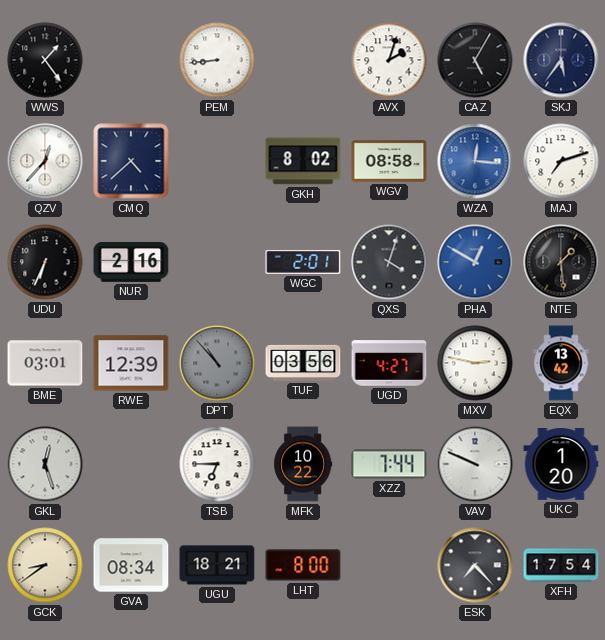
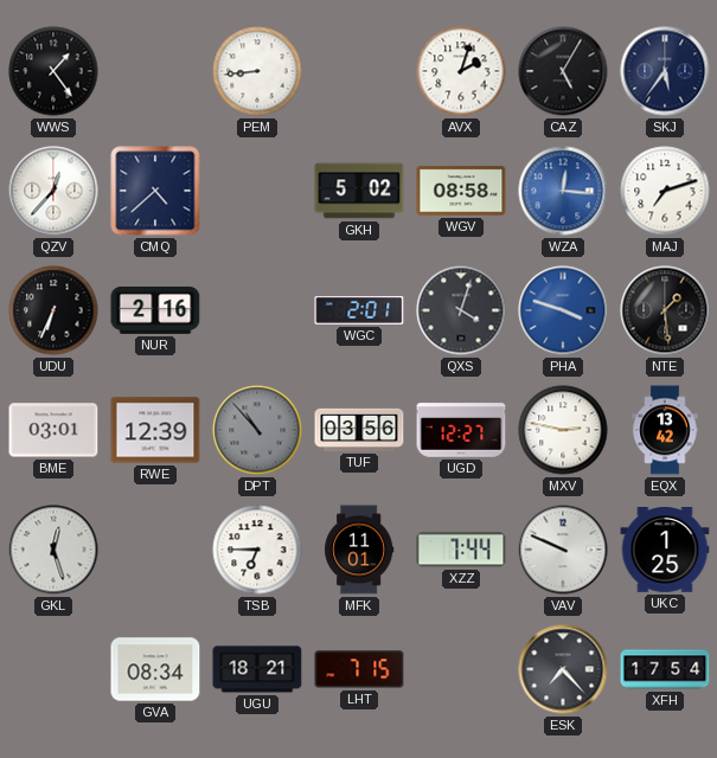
GKH: 8:02 -> 5:02 (359, 191)
PHA: 12:50 -> 3:48 (563, 310)
UGD: 4:27 -> 12:27 (461, 430)
MFK: 10:22 -> 11:01 (359, 550)
UKC: 1:20 -> 1:25 (665, 551)
GCK: 8:39 -> none (45, 565)
LHT: 8:00 -> 7:15 (359, 669)
